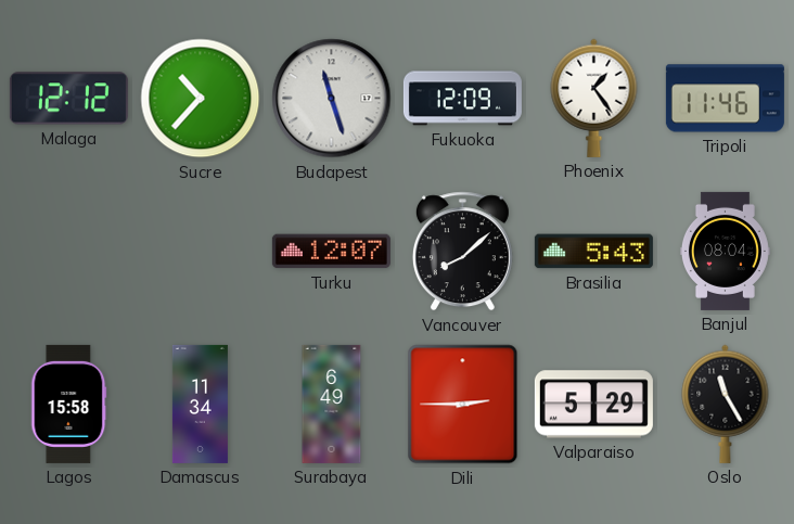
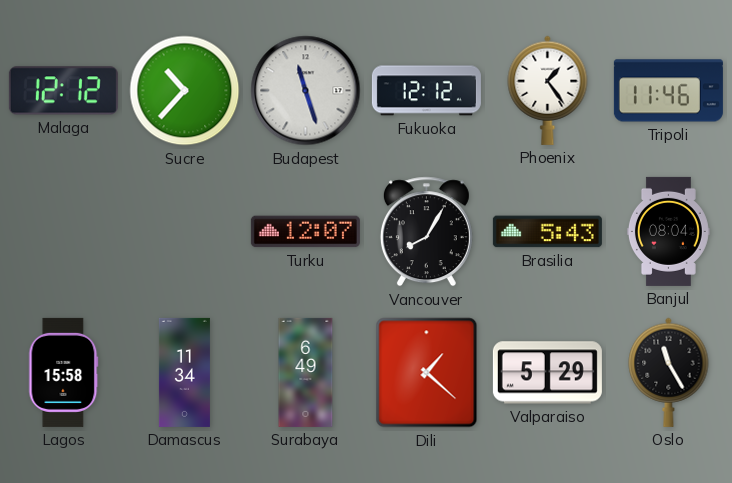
Fukuoka: 12:09 -> 12:12 (426, 91)
Vancouver: 8:08 -> 8:05 (426, 232)
Dili: 2:45 -> 1:22 (427, 373)
